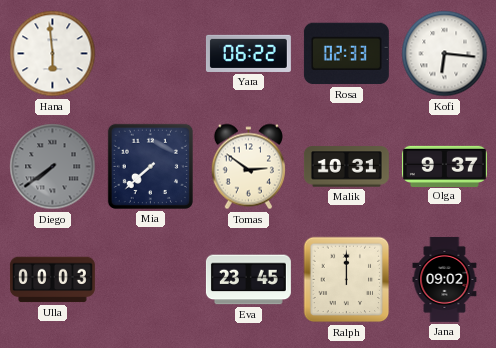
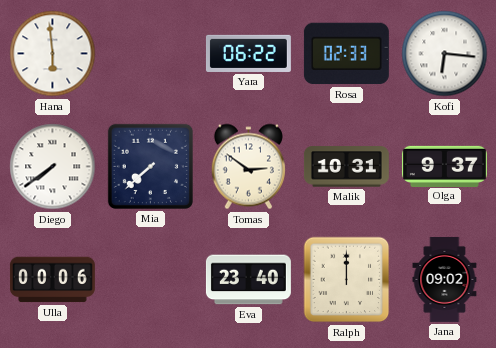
Diego dial: grey -> white (53, 167)
Ulla: 00:03 -> 00:06 (52, 280)
Eva: 23:45 -> 23:40 (248, 280)
